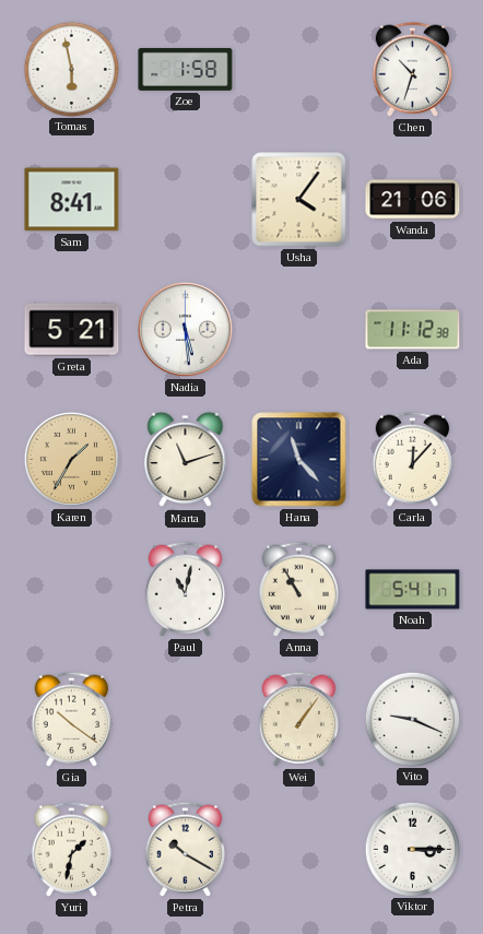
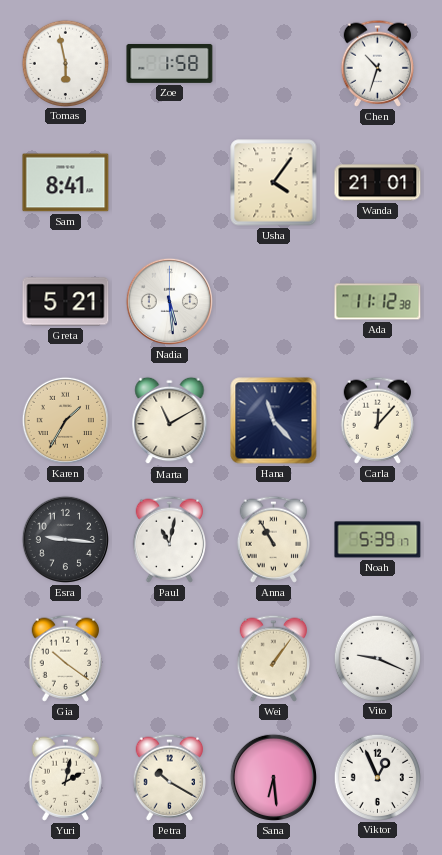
Wanda: 21:06 -> 21:01 (378, 183)
Marta: 11:12 -> 11:10 (170, 421)
Esra: none -> 9:16 (65, 539)
Noah: 5:41 -> 5:39 (378, 540)
Yuri: 1:32 -> 2:02 (66, 777)
Sana: none -> 6:29 (273, 777)
Viktor: 3:15 -> 12:56 (377, 777)
